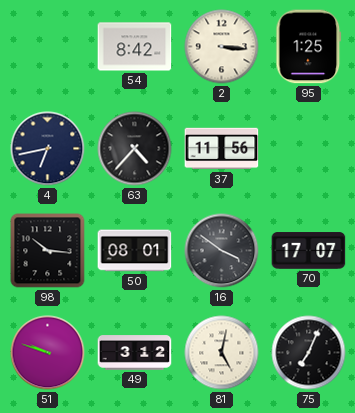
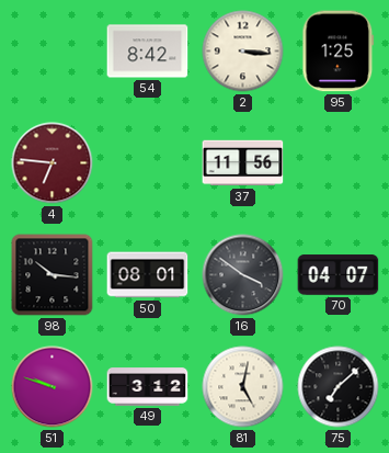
4: 6:43 -> 6:46 (53, 163)
4 dial: navy -> burgundy (53, 163)
63: 4:37 -> none (135, 149)
70: 17:07 -> 04:07 (339, 275)
75: 7:04 -> 7:08 (339, 387)
